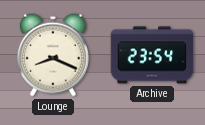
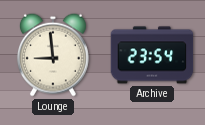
Lounge: 8:19 -> 8:59 (53, 55)
